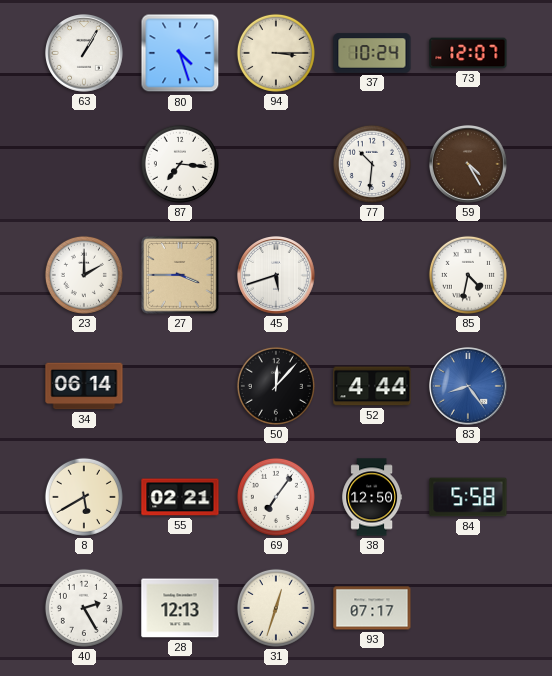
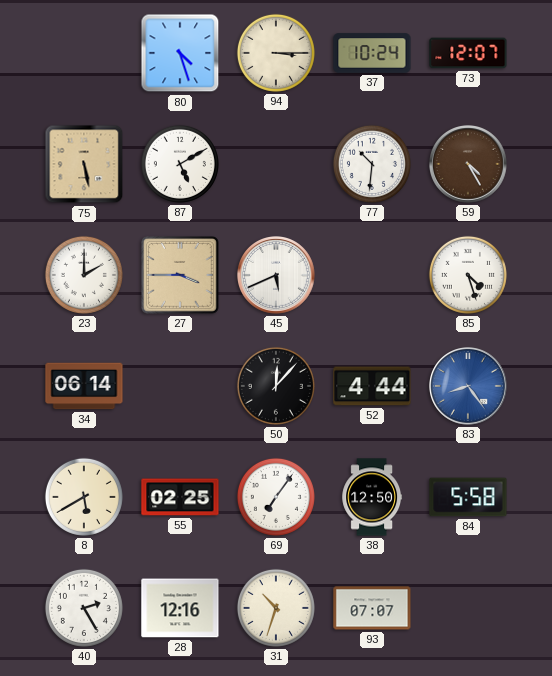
63: 1:05 -> none (85, 54)
75: none -> 5:28 (84, 164)
87: 7:16 -> 5:10 (180, 164)
45: 5:42 -> 5:41 (277, 276)
85: 4:32 -> 4:27 (468, 275)
55: 02:21 -> 02:25 (180, 497)
28: 12:13 -> 12:16 (180, 608)
31: 12:33 -> 10:33 (276, 608)
93: 07:17 -> 07:07 (372, 608)
